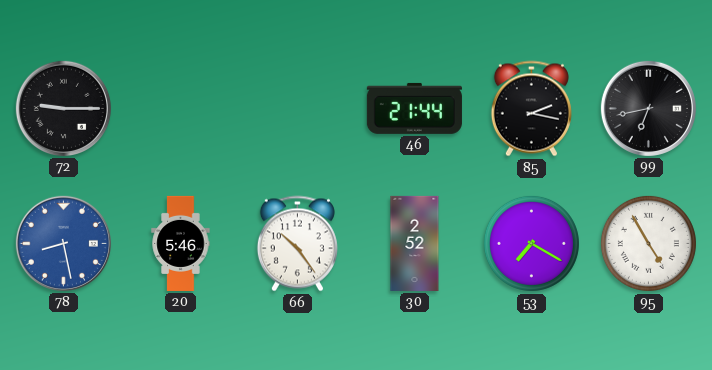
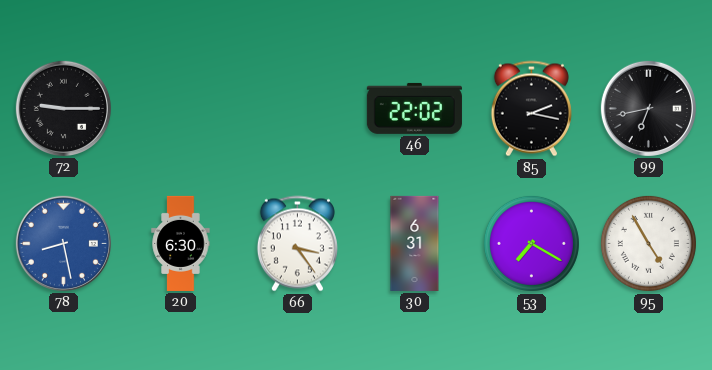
46: 21:44 -> 22:02 (414, 108)
20: 5:46 -> 6:30 (181, 243)
66: 10:24 -> 3:24 (297, 244)
30: 2:52 -> 6:31 (415, 243)
